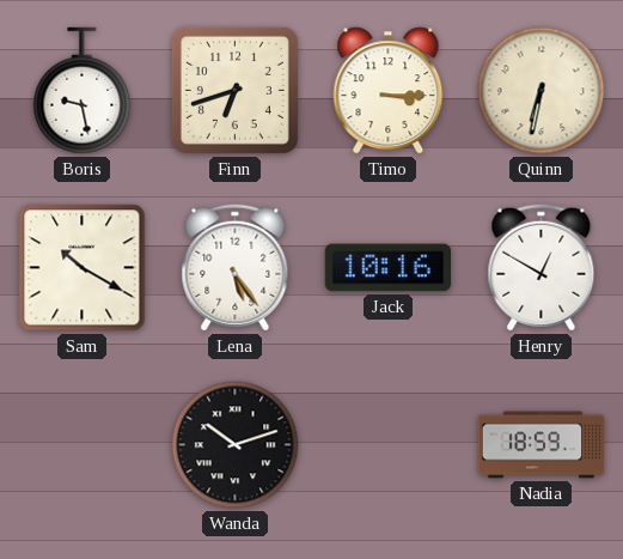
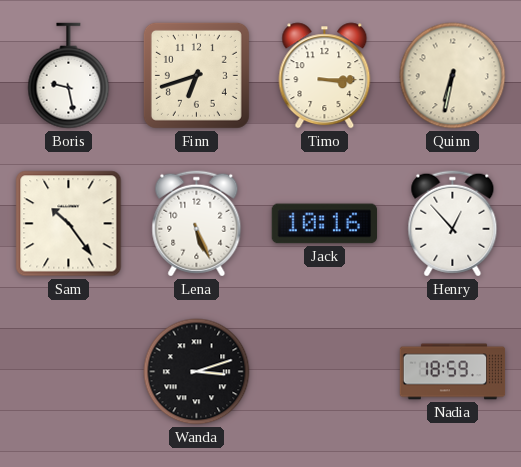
Sam: 10:20 -> 10:24 (69, 224)
Lena: 5:24 -> 5:26 (197, 224)
Henry: 12:50 -> 12:53 (453, 224)
Wanda: 10:12 -> 3:12 (197, 372)
